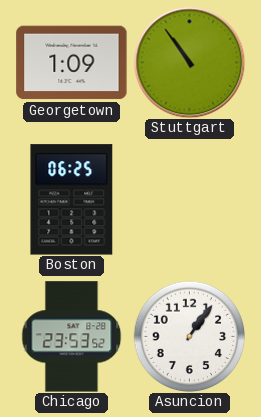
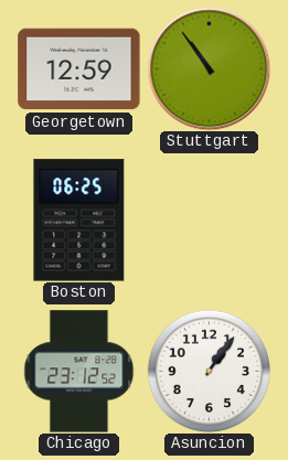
Georgetown: 1:09 -> 12:59 (79, 69)
Chicago: 23:53 -> 23:12 (79, 372)
